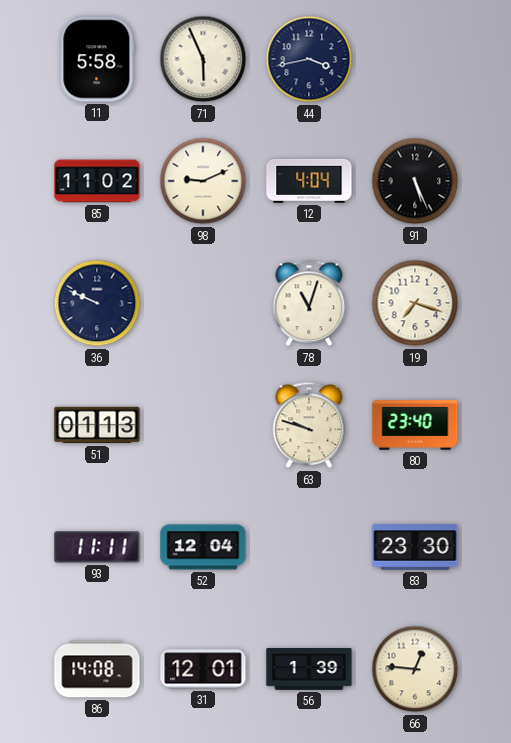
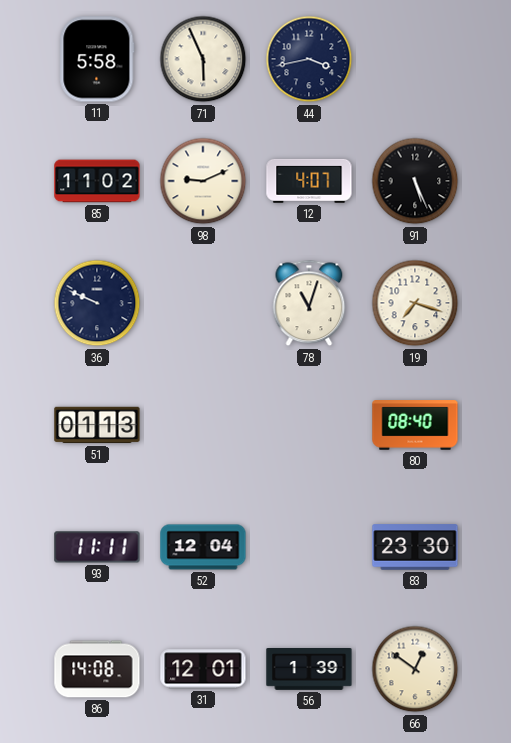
12: 4:04 -> 4:07 (309, 181)
63: 9:48 -> none (309, 425)
80: 23:40 -> 08:40 (415, 425)
66: 12:46 -> 12:51 (415, 669)
